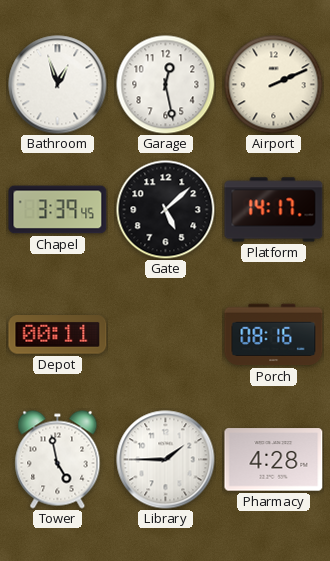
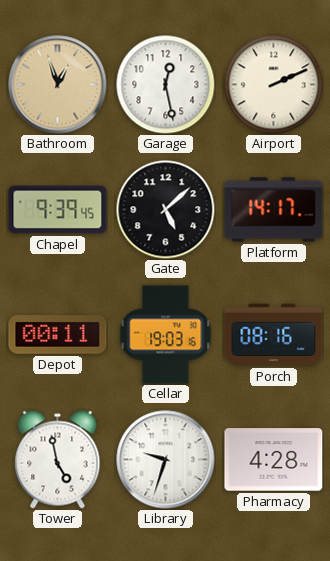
Bathroom dial: white -> champagne (58, 85)
Chapel: 3:39 -> 9:39 (58, 210)
Cellar: none -> 19:03 (166, 335)
Library: 1:45 -> 9:33 (166, 460)
